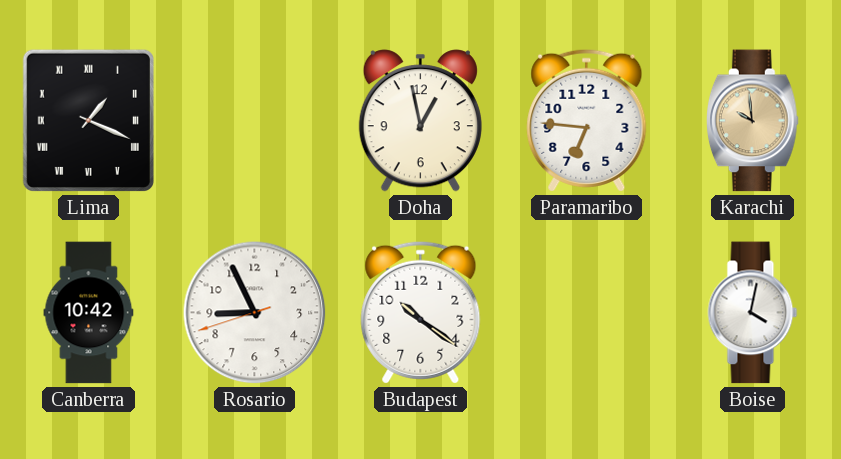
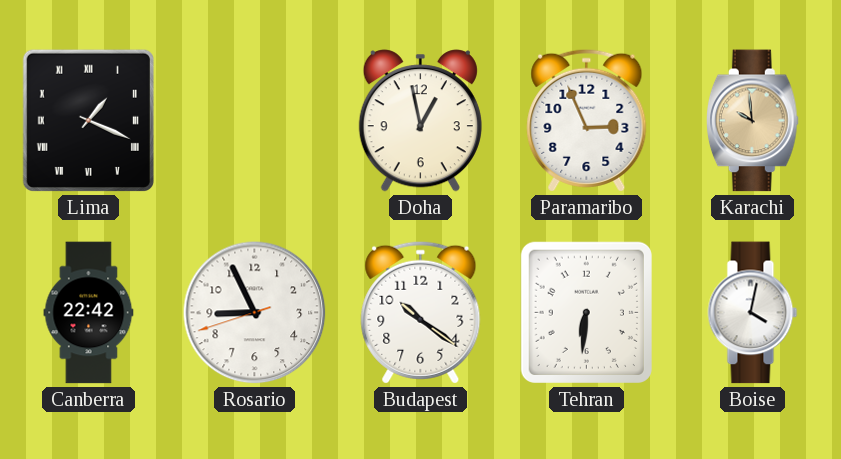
Paramaribo: 6:46 -> 2:56 (587, 120)
Canberra: 10:42 -> 22:42 (89, 313)
Tehran: none -> 6:31 (586, 312)
